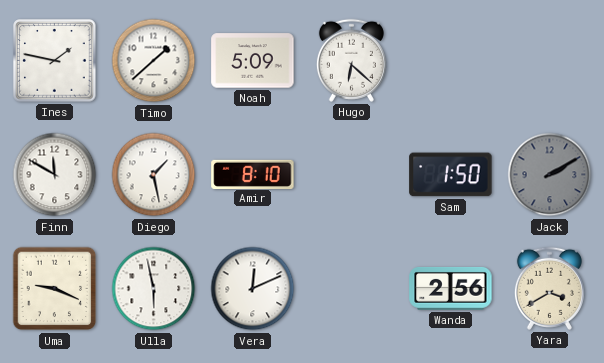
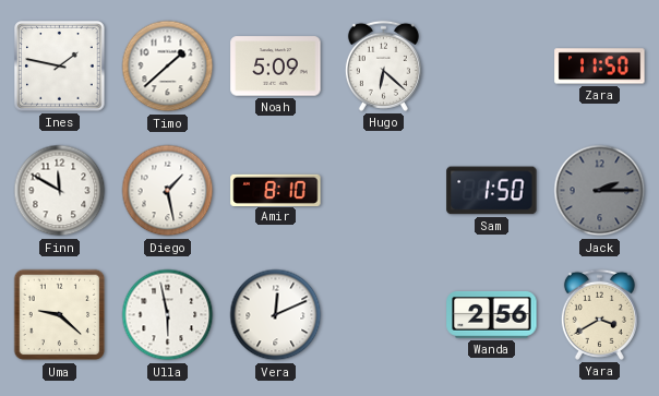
Zara: none -> 11:50 (600, 67)
Jack: 2:10 -> 2:15 (600, 191)
Uma: 9:19 -> 9:22 (60, 315)
